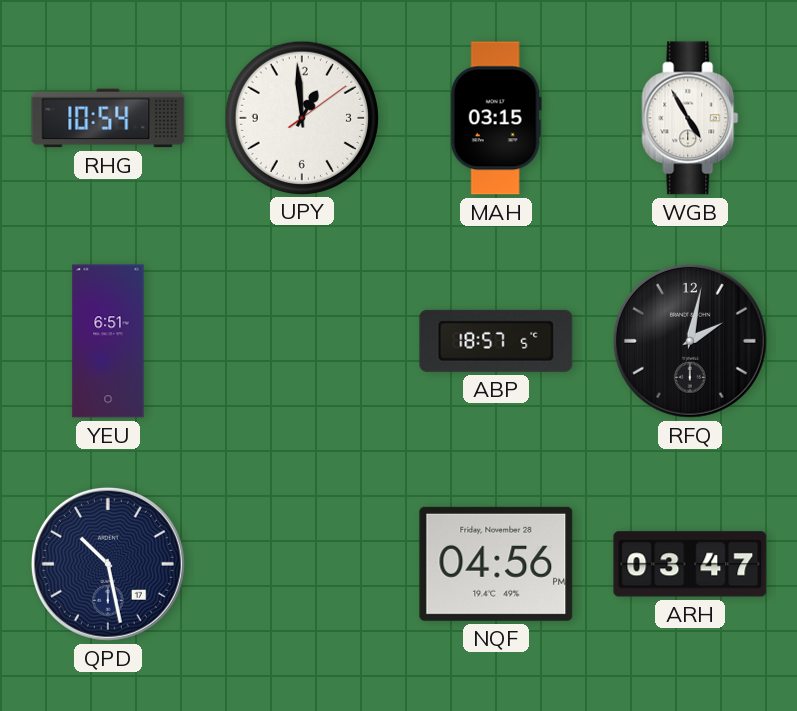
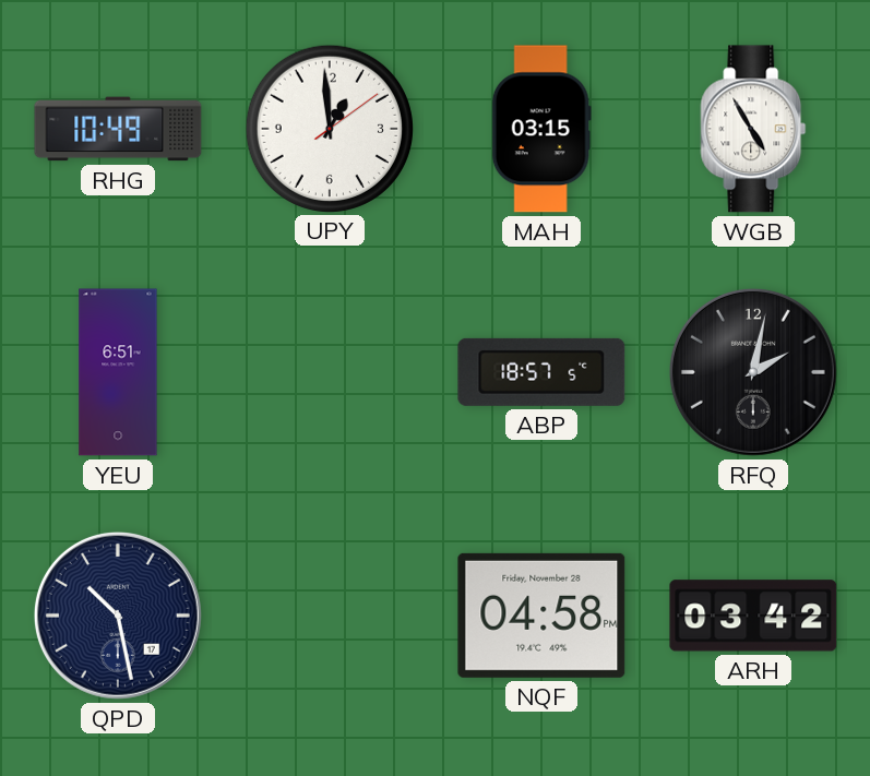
RHG: 10:54 -> 10:49 (118, 129)
NQF: 04:56 -> 04:58 (541, 616)
ARH: 03:47 -> 03:42 (753, 616)
